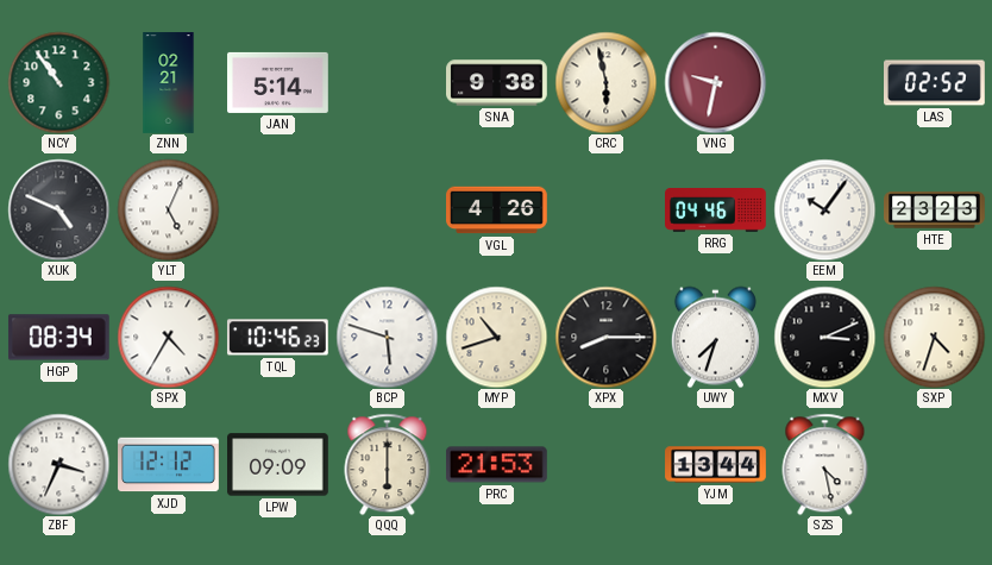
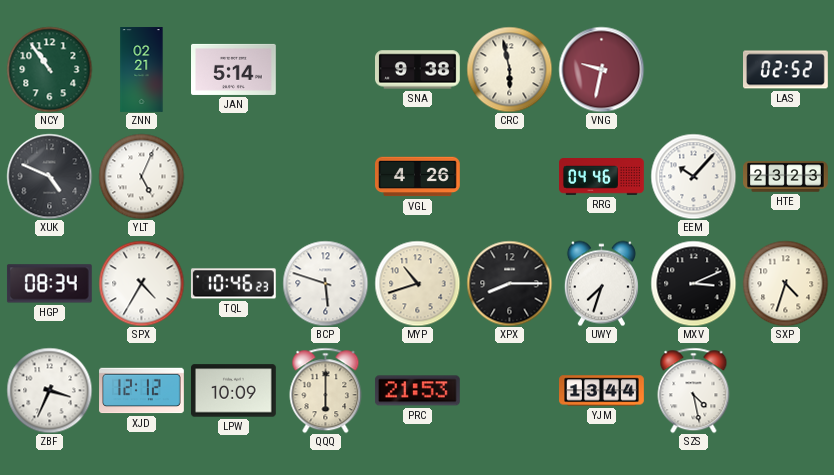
EEM: 10:06 -> 10:07 (693, 176)
LPW: 09:09 -> 10:09 (234, 391)
